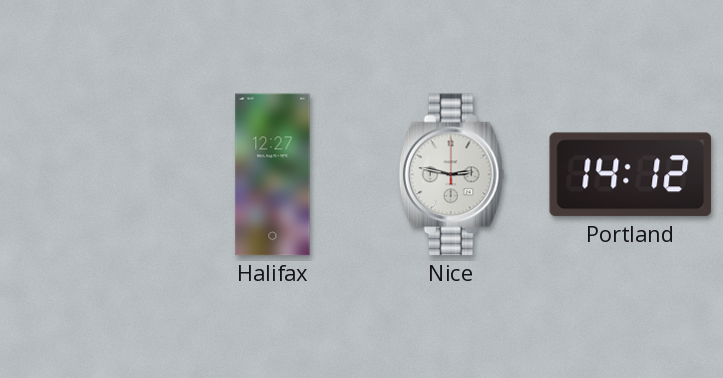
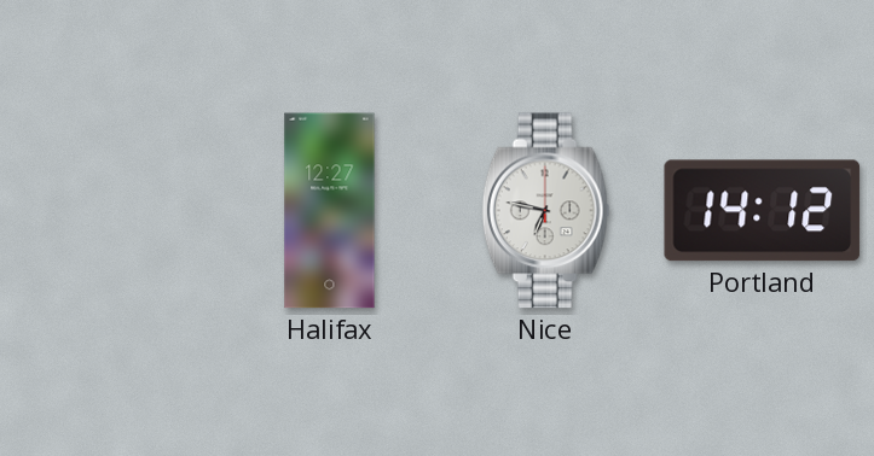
Nice: 2:47 -> 6:47 (546, 211)
